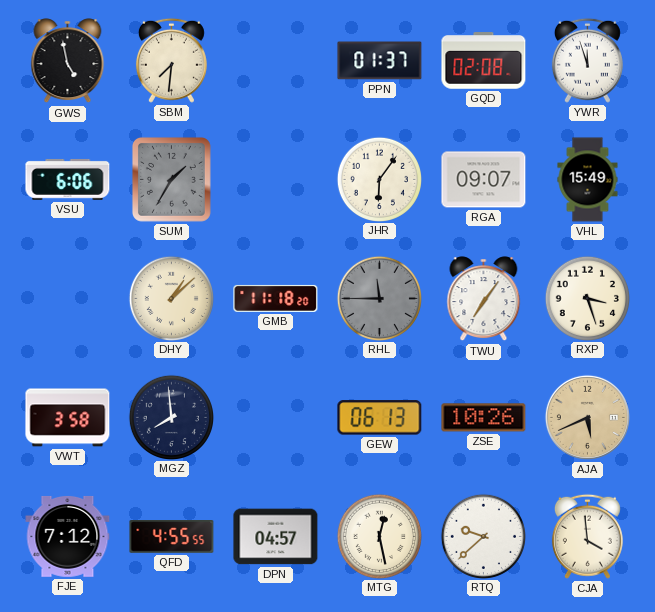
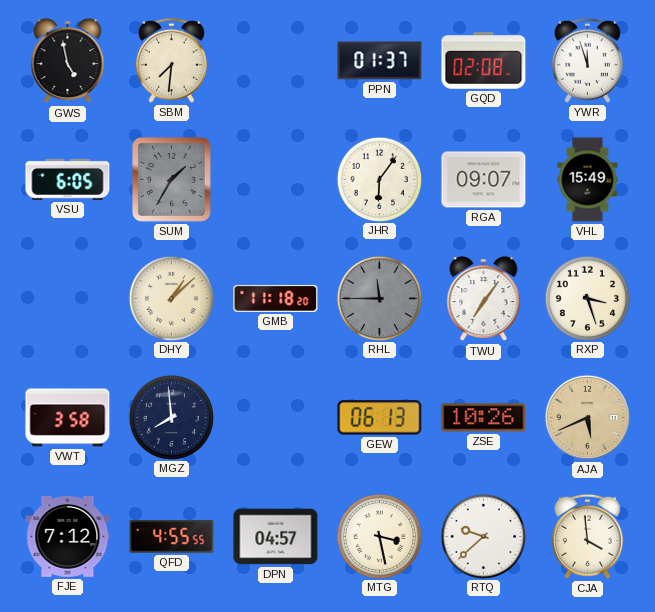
VSU: 6:06 -> 6:05 (68, 179)
MTG: 12:28 -> 3:28 (379, 536)
